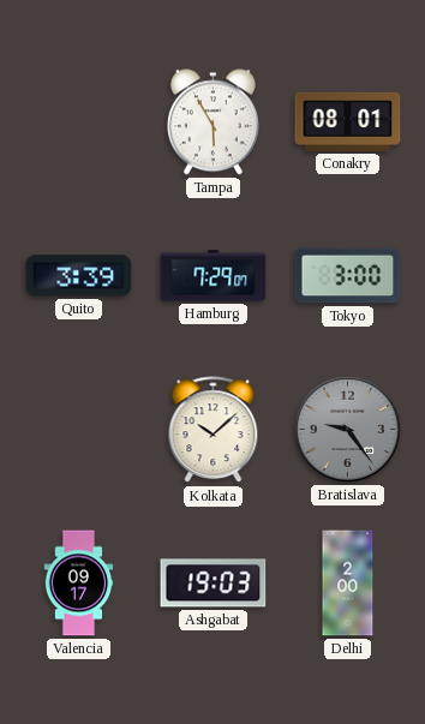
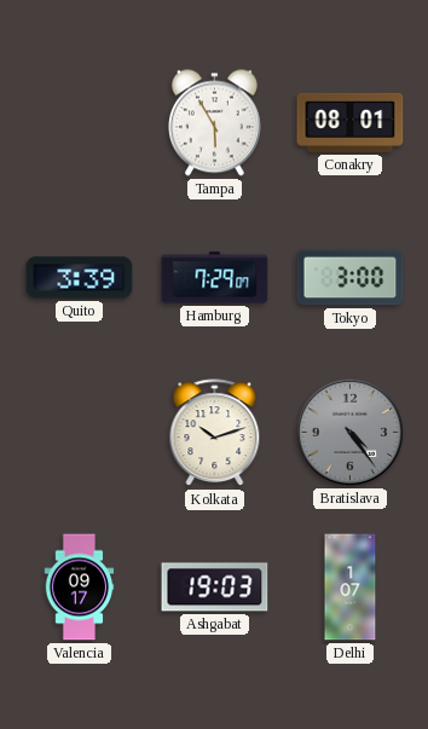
Kolkata: 10:08 -> 10:12 (215, 433)
Bratislava: 9:24 -> 4:24 (349, 432)
Delhi: 2:00 -> 1:07 (351, 588)
